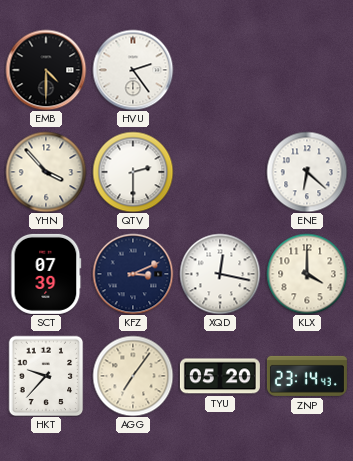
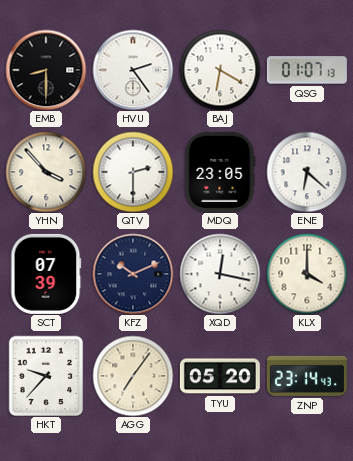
EMB: 4:30 -> 8:30 (46, 70)
BAJ: none -> 6:20 (220, 70)
QSG: none -> 01:07 (307, 70)
MDQ: none -> 23:05 (220, 172)
KFZ: 3:11 -> 10:11 (133, 274)
